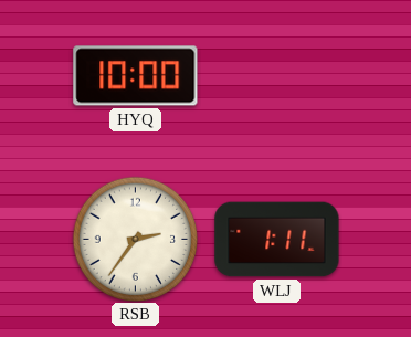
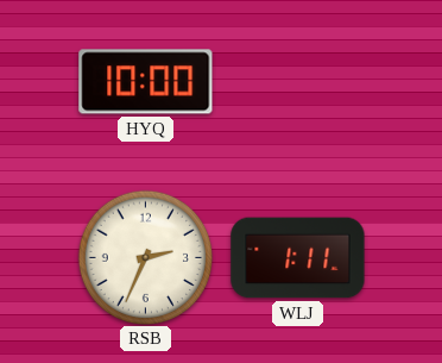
RSB: 2:36 -> 2:34 (145, 257)
